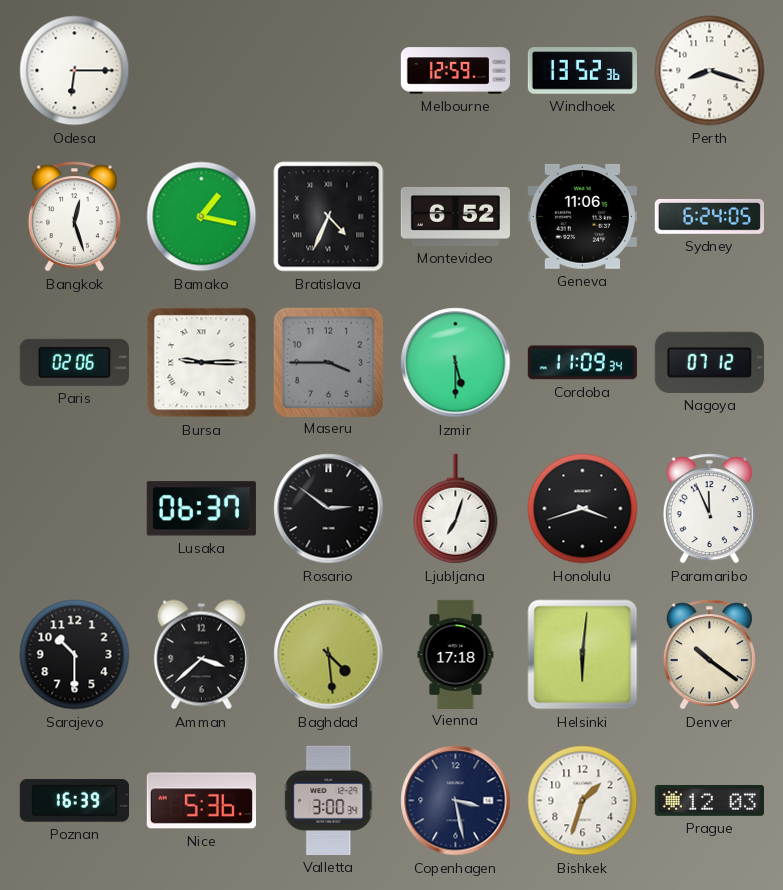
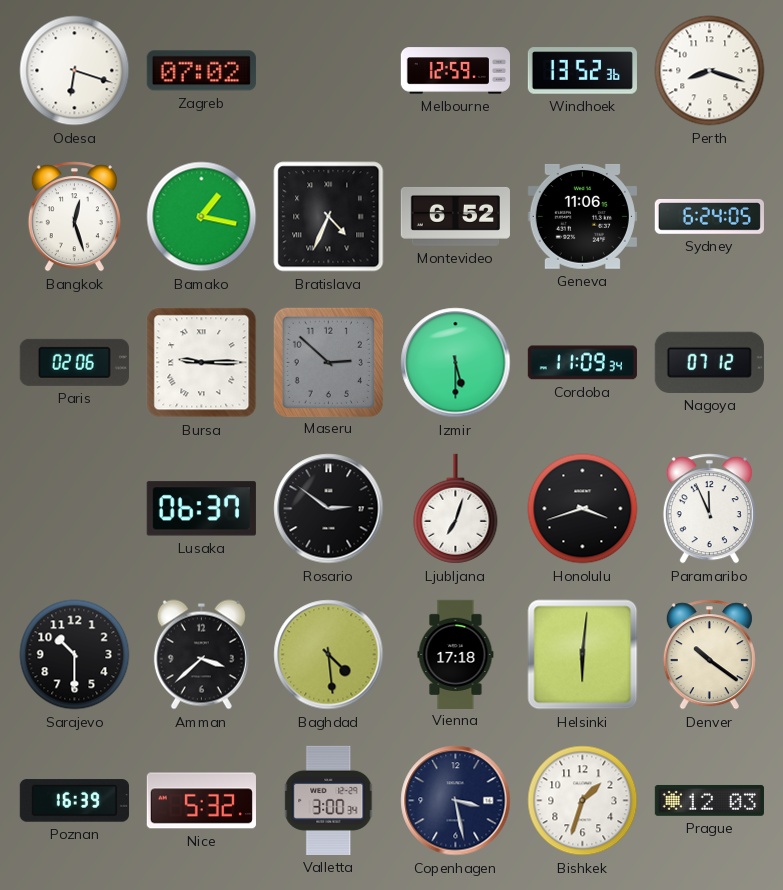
Odesa: 6:15 -> 6:18 (75, 71)
Zagreb: none -> 07:02 (201, 71)
Maseru: 3:45 -> 2:52 (328, 362)
Nice: 5:36 -> 5:32 (201, 801)
